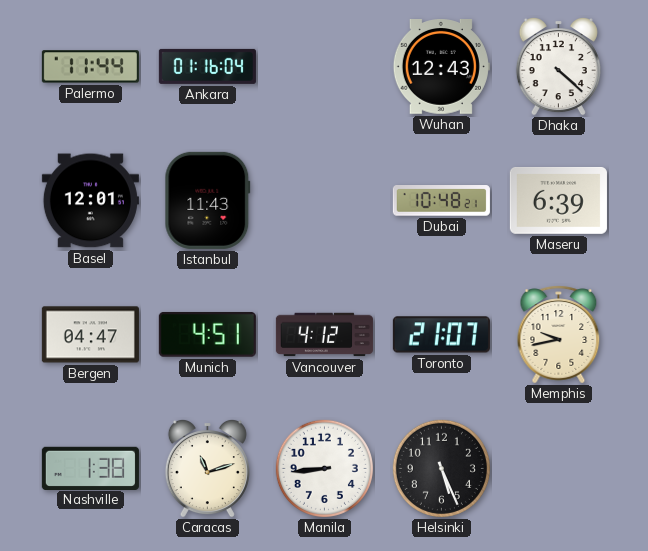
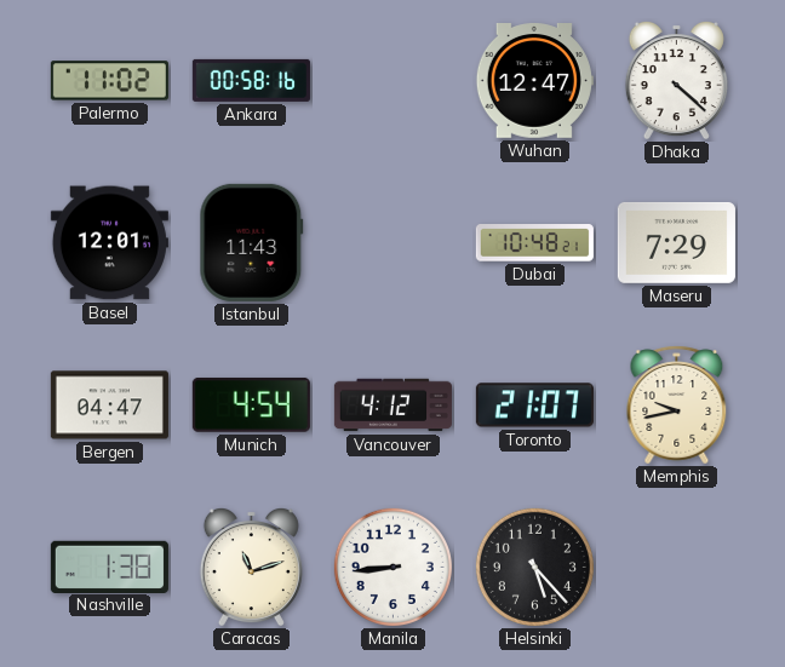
Palermo: 11:44 -> 11:02 (109, 81)
Ankara: 01:16 -> 00:58 (251, 80)
Wuhan: 12:43 -> 12:47 (534, 81)
Maseru: 6:39 -> 7:29 (676, 242)
Munich: 4:51 -> 4:54 (251, 406)
Helsinki: 5:26 -> 5:23 (534, 567)
